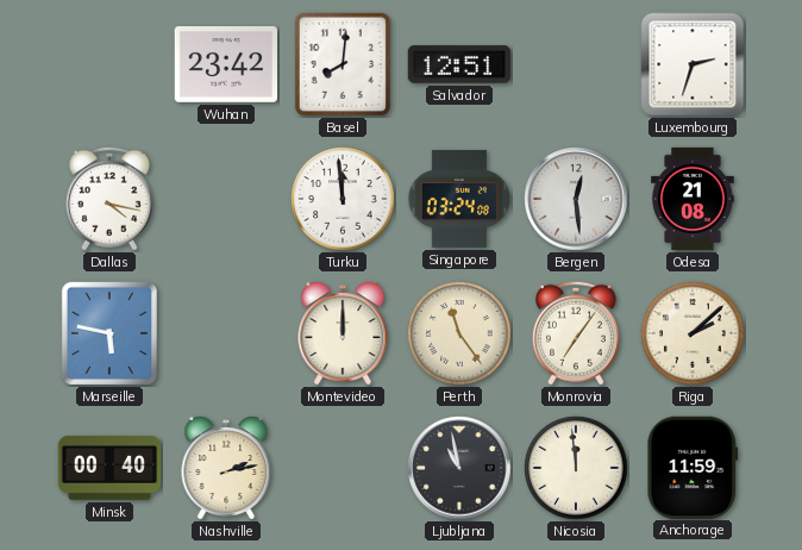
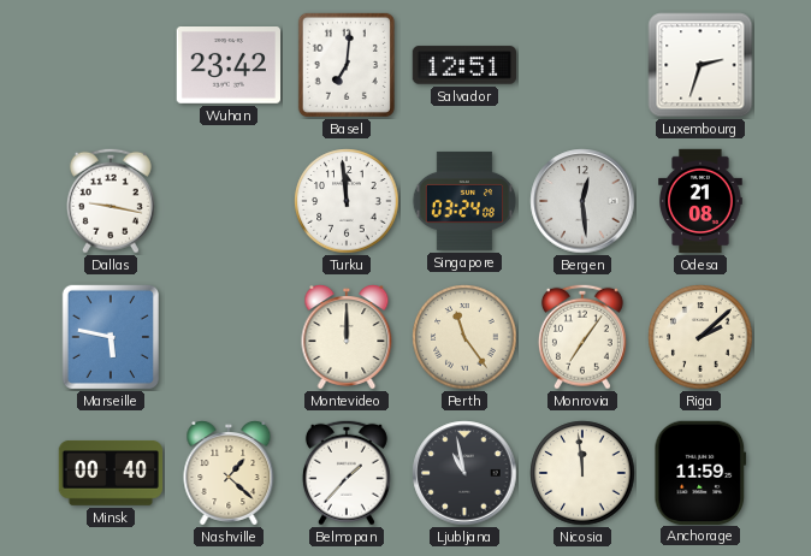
Basel: 8:01 -> 7:01 (347, 65)
Dallas: 4:17 -> 9:17 (111, 201)
Nashville: 2:13 -> 1:22 (229, 474)
Belmopan: none -> 1:37 (347, 473)
